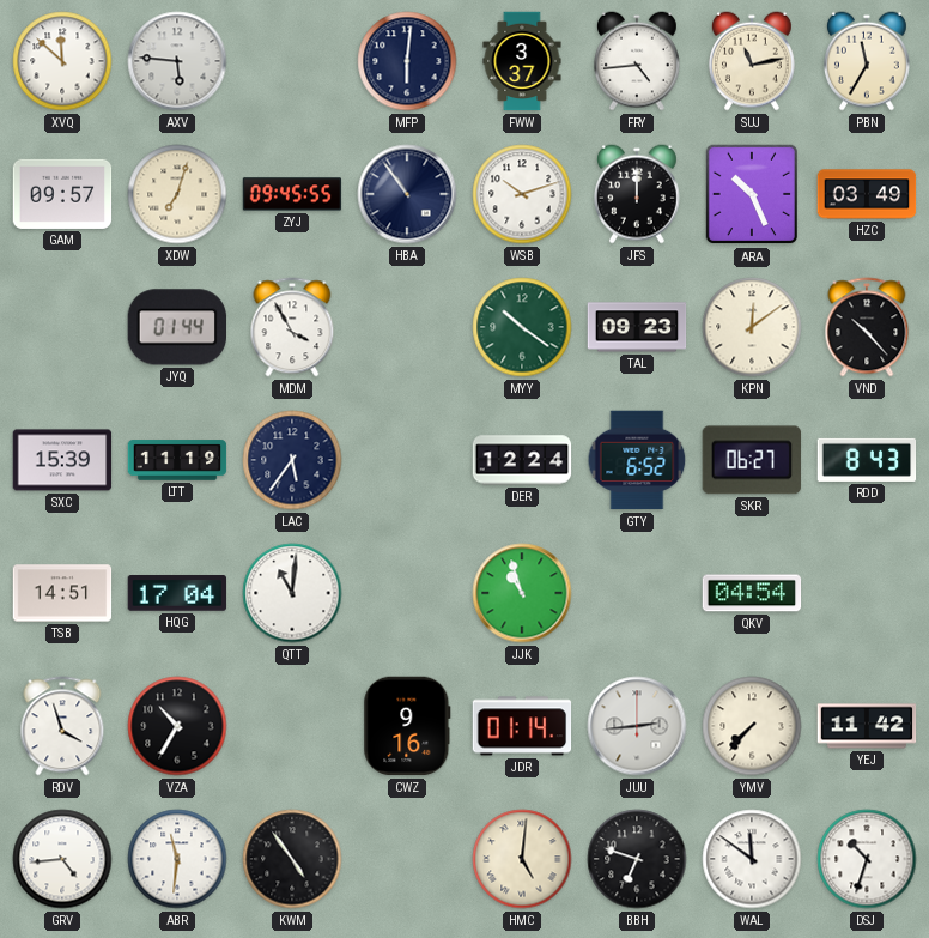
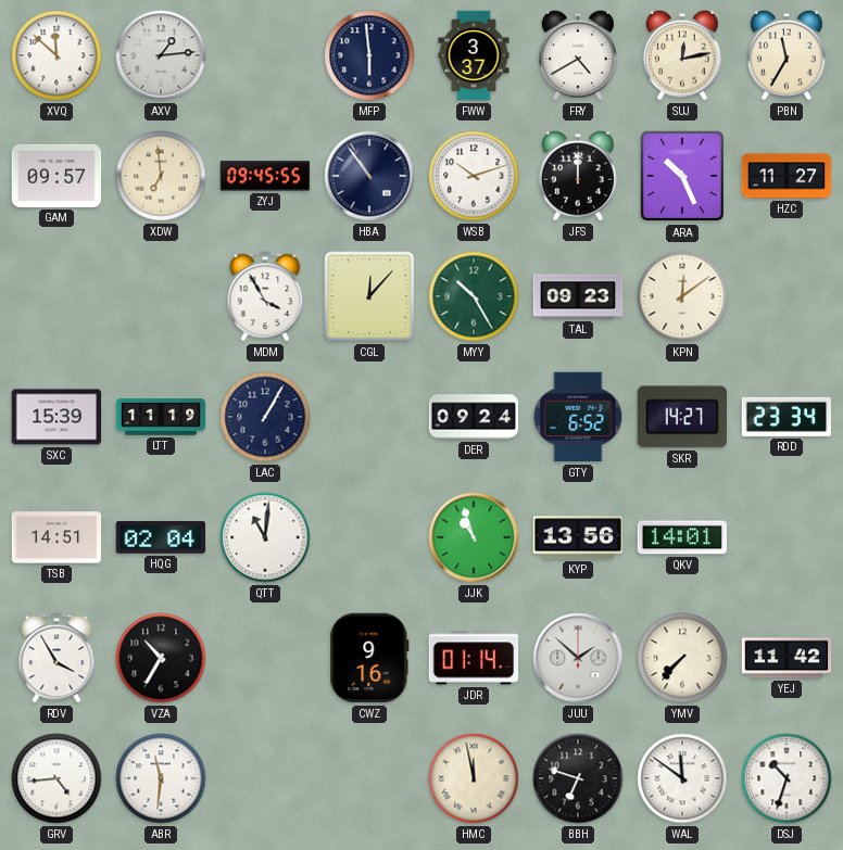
AXV: 5:46 -> 1:14 (161, 55)
MFP: 6:01 -> 5:59 (369, 55)
FRY: 4:44 -> 4:40 (578, 55)
SUJ: 11:13 -> 12:13 (682, 55)
XDW: 7:03 -> 6:59 (161, 176)
HZC: 03:49 -> 11:27 (787, 176)
JYQ: 01:44 -> none (176, 327)
CGL: none -> 12:07 (369, 296)
MYY: 10:21 -> 10:25 (474, 296)
VND: 10:23 -> none (867, 327)
LAC: 5:36 -> 1:05 (265, 417)
DER: 12:24 -> 09:24 (474, 417)
SKR: 06:27 -> 14:27 (681, 417)
RDD: 8:43 -> 23:34 (787, 417)
HQG: 17:04 -> 02:04 (161, 538)
KYP: none -> 13:56 (578, 537)
QKV: 04:54 -> 14:01 (682, 537)
RDV: 3:57 -> 3:55 (56, 658)
JUU: 2:44 -> 1:52 (578, 658)
KWM: 4:54 -> none (292, 859)
HMC: 5:01 -> 11:58 (474, 778)
